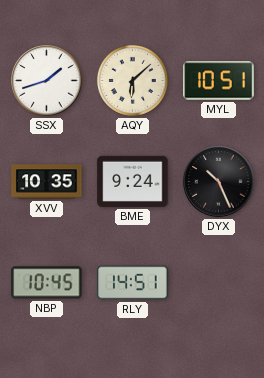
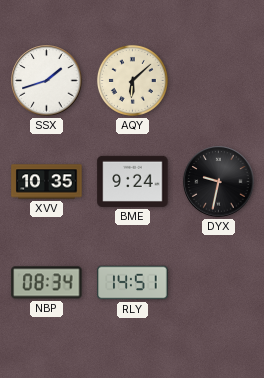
MYL: 10:51 -> none (219, 81)
DYX: 10:26 -> 9:32 (219, 182)
NBP: 10:45 -> 08:34 (47, 283)
